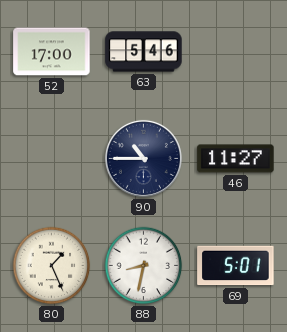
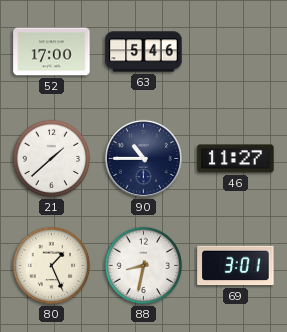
21: none -> 1:38 (52, 159)
69: 5:01 -> 3:01 (236, 266)
